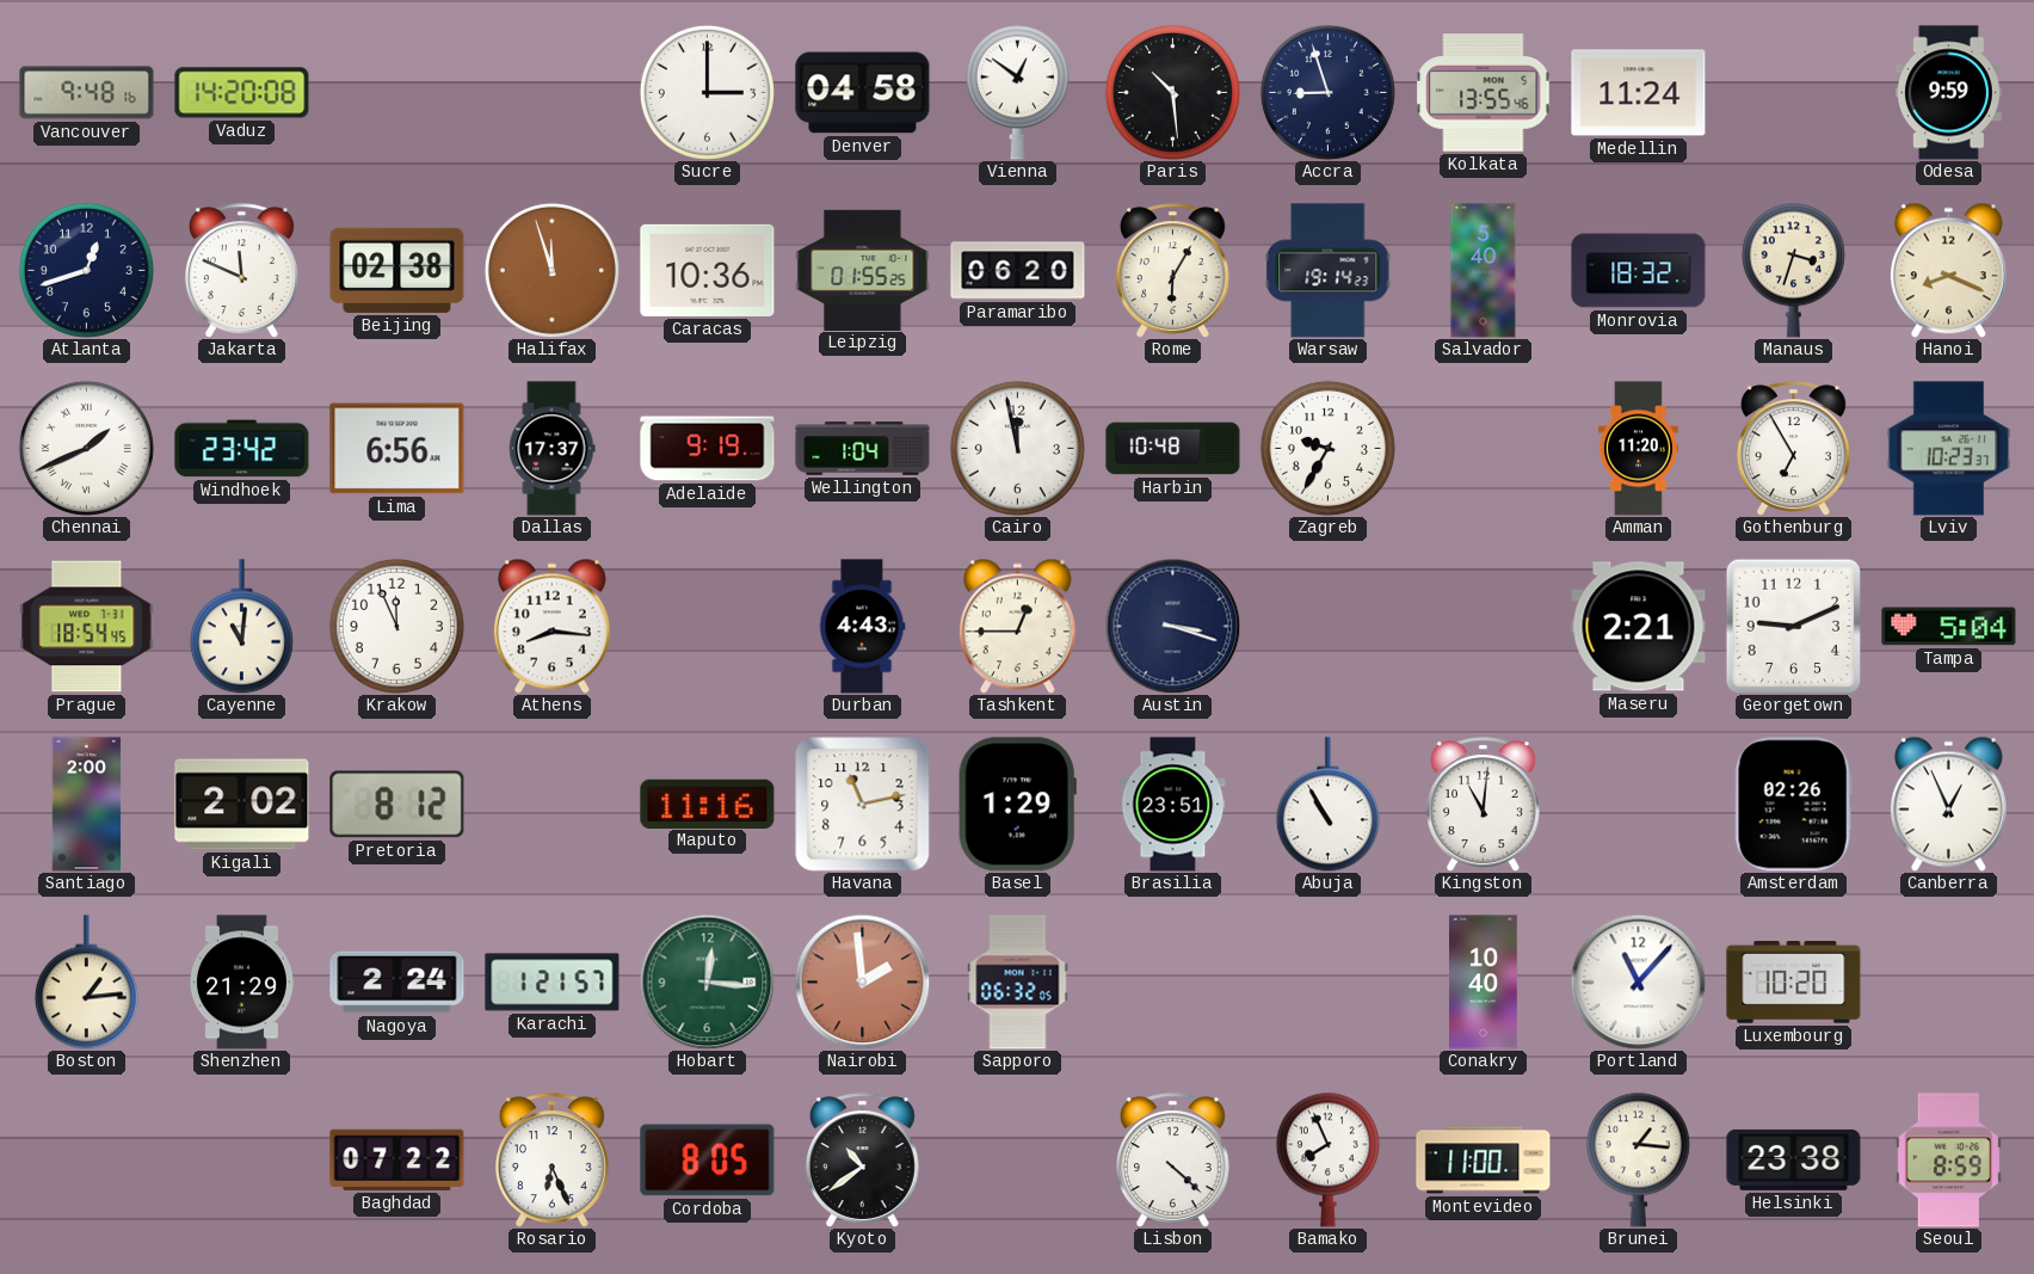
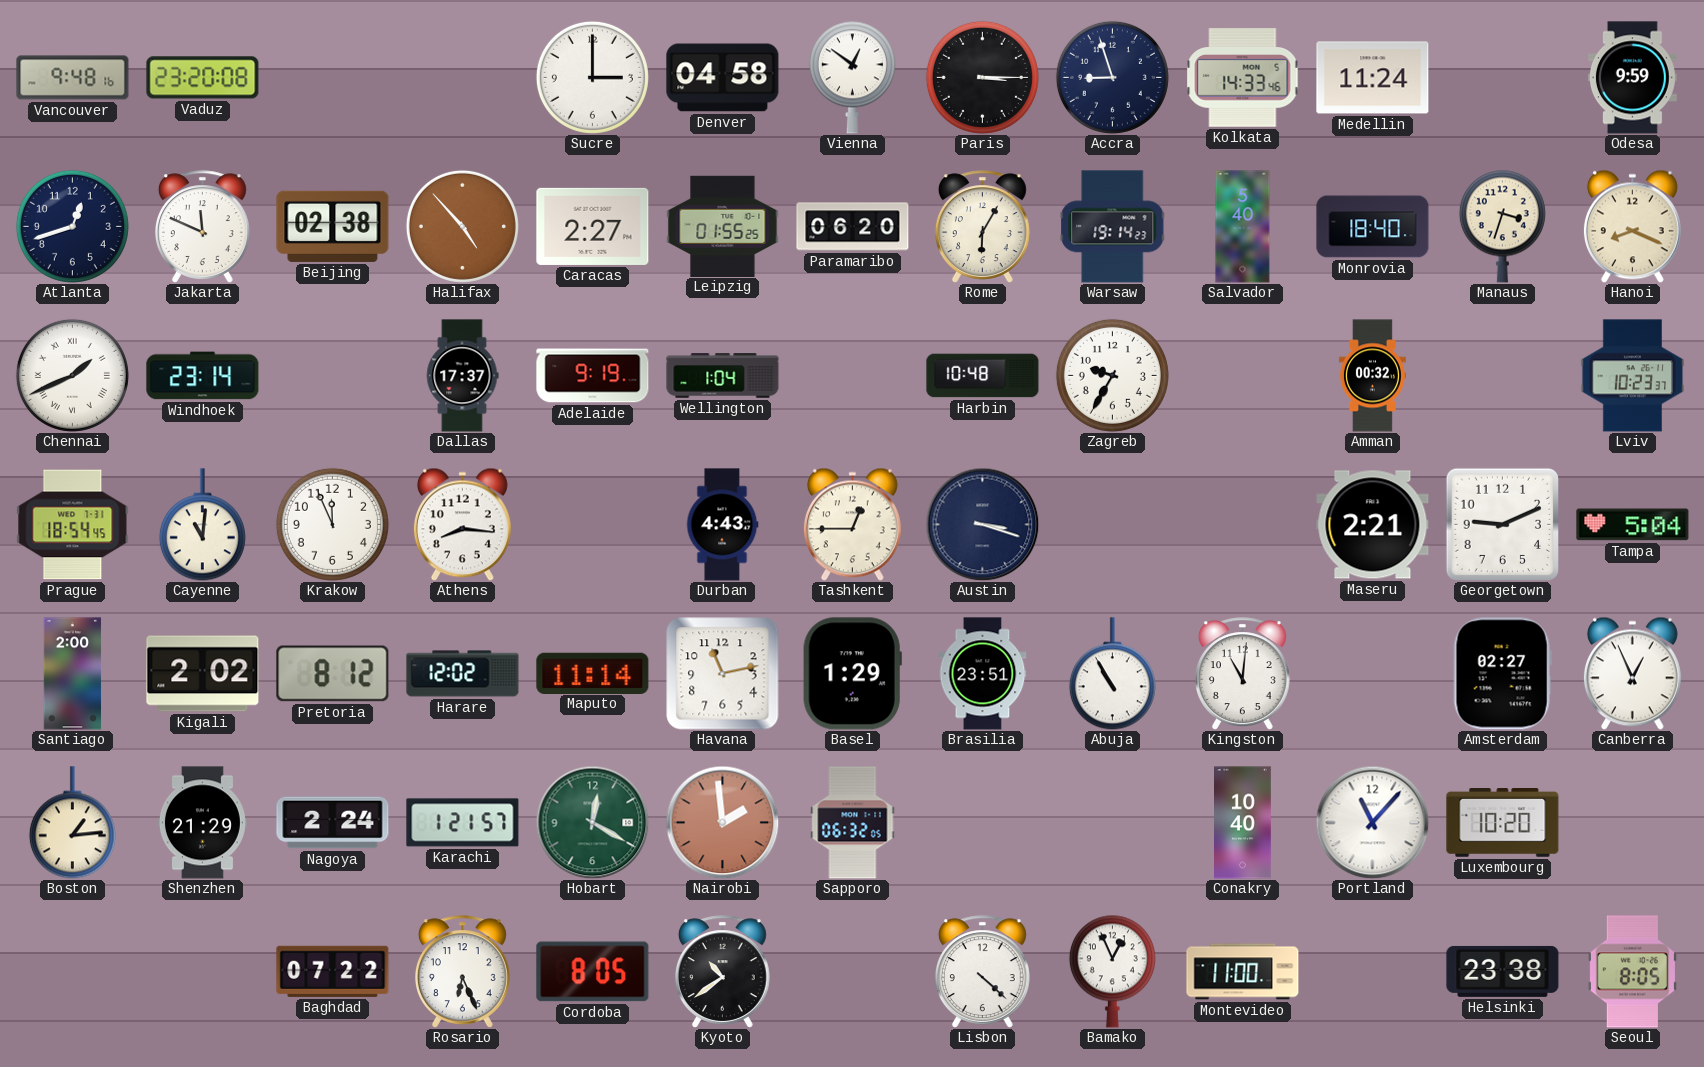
Vaduz: 14:20 -> 23:20 (203, 78)
Paris: 10:29 -> 3:15 (982, 77)
Kolkata: 13:55 -> 14:33 (1243, 78)
Halifax: 11:57 -> 4:53 (462, 226)
Caracas: 10:36 -> 2:27 (593, 226)
Monrovia: 18:32 -> 18:40 (1373, 227)
Windhoek: 23:42 -> 23:14 (203, 376)
Lima: 6:56 -> none (397, 449)
Cairo: 11:58 -> none (1017, 448)
Amman: 11:20 -> 00:32 (1372, 376)
Gothenburg: 6:55 -> none (1793, 449)
Harare: none -> 12:02 (463, 674)
Maputo: 11:16 -> 11:14 (593, 673)
Amsterdam: 02:26 -> 02:27 (1502, 674)
Hobart: 12:16 -> 12:20 (592, 822)
Bamako: 7:56 -> 12:56 (1112, 971)
Brunei: 1:16 -> none (1638, 1159)
Seoul: 8:59 -> 8:05 (1632, 972)
